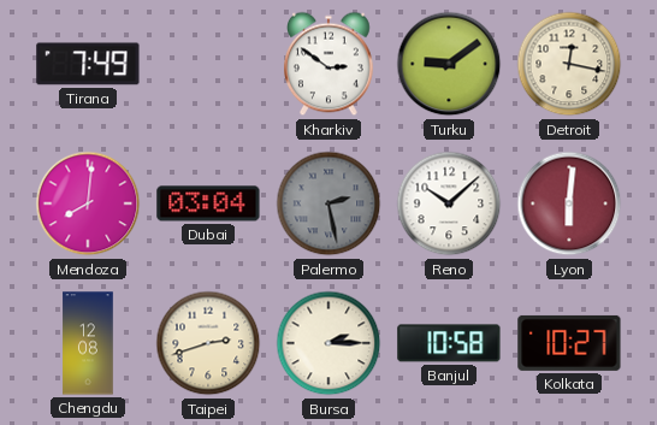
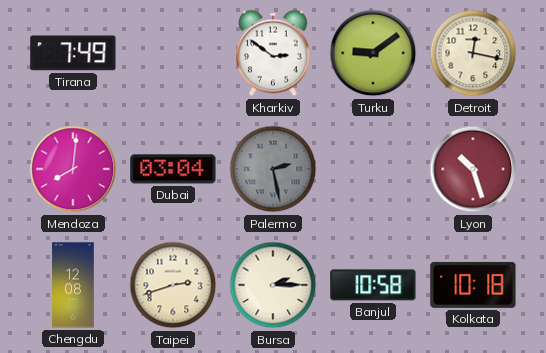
Reno: 10:08 -> none (449, 203)
Lyon: 6:01 -> 10:27 (473, 169)
Kolkata: 10:27 -> 10:18 (473, 285)
